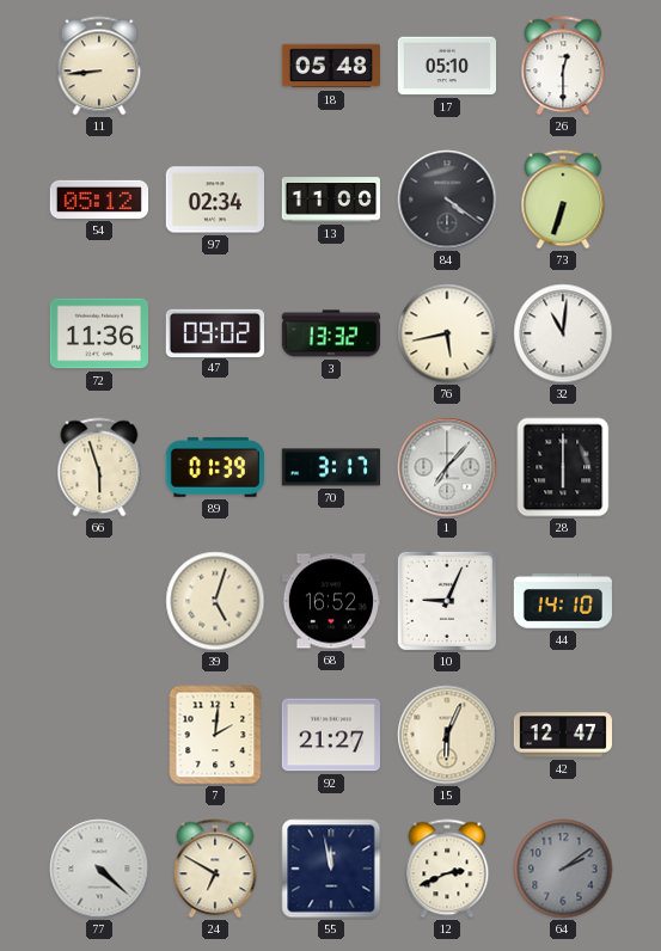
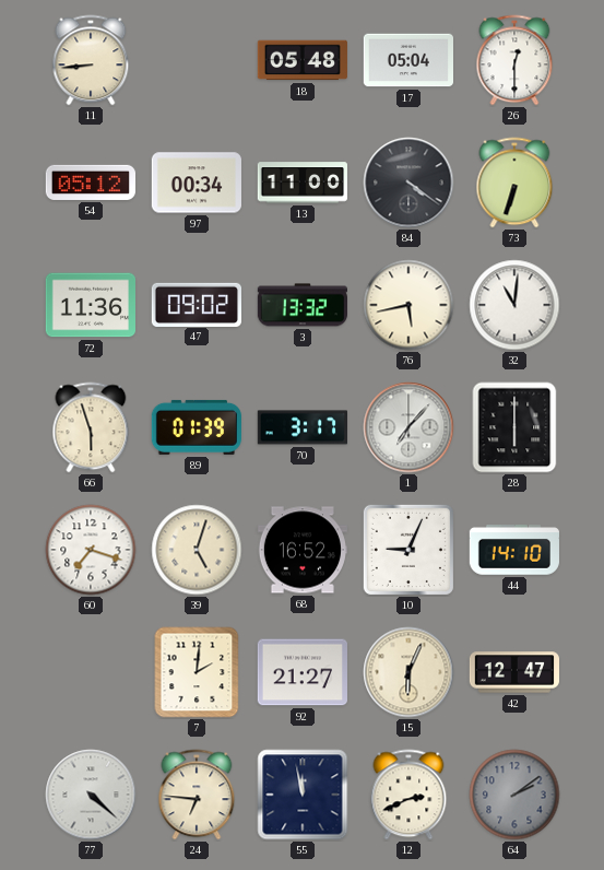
17: 05:10 -> 05:04 (407, 60)
97: 02:34 -> 00:34 (197, 183)
60: none -> 7:18 (91, 550)
24: 6:50 -> 6:46 (197, 795)
